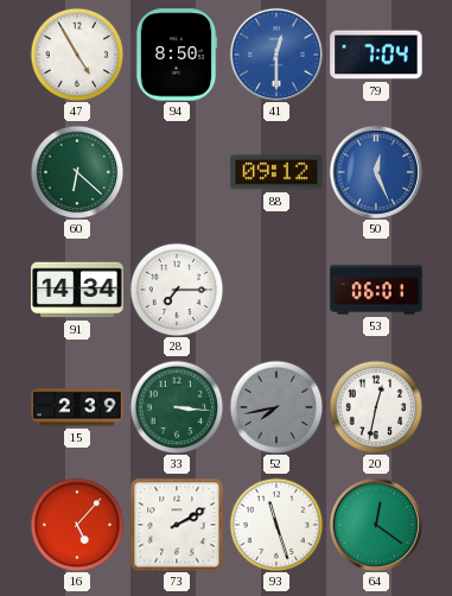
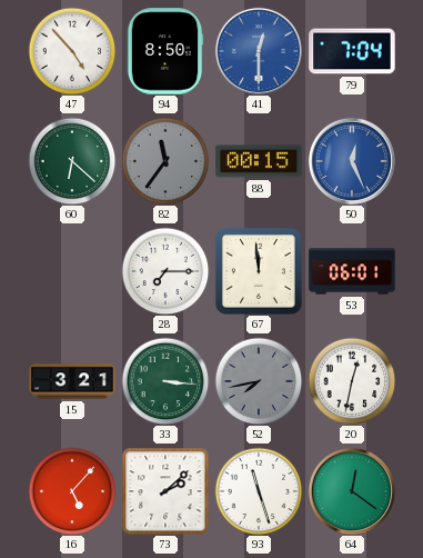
47: 4:55 -> 4:53 (72, 51)
82: none -> 11:36 (165, 161)
88: 09:12 -> 00:15 (259, 161)
91: 14:34 -> none (77, 290)
67: none -> 11:59 (259, 271)
15: 2:39 -> 3:21 (72, 381)
73: 2:10 -> 2:08 (165, 491)
